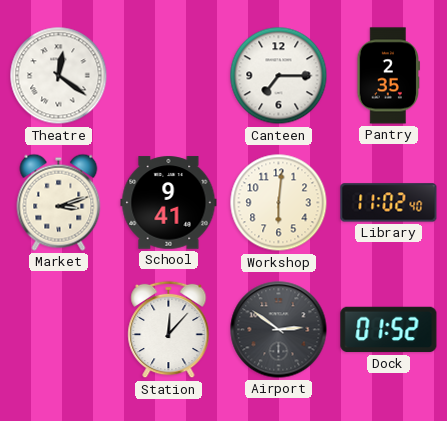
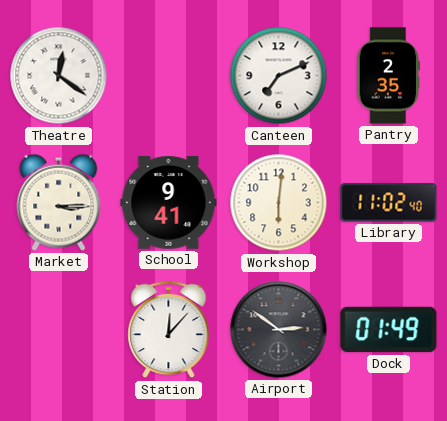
Canteen: 7:15 -> 7:11 (279, 76)
Market: 3:12 -> 3:15 (59, 202)
Dock: 01:52 -> 01:49 (389, 330)
